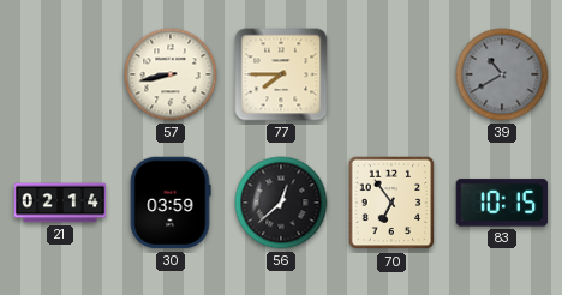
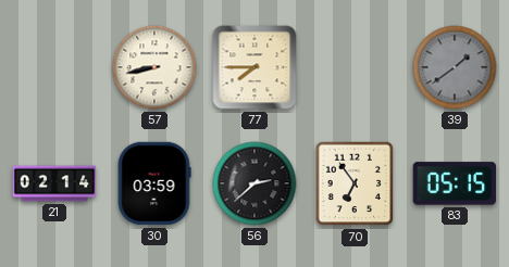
39: 10:40 -> 1:39 (455, 67)
56: 12:38 -> 2:38 (254, 183)
83: 10:15 -> 05:15 (455, 183)
